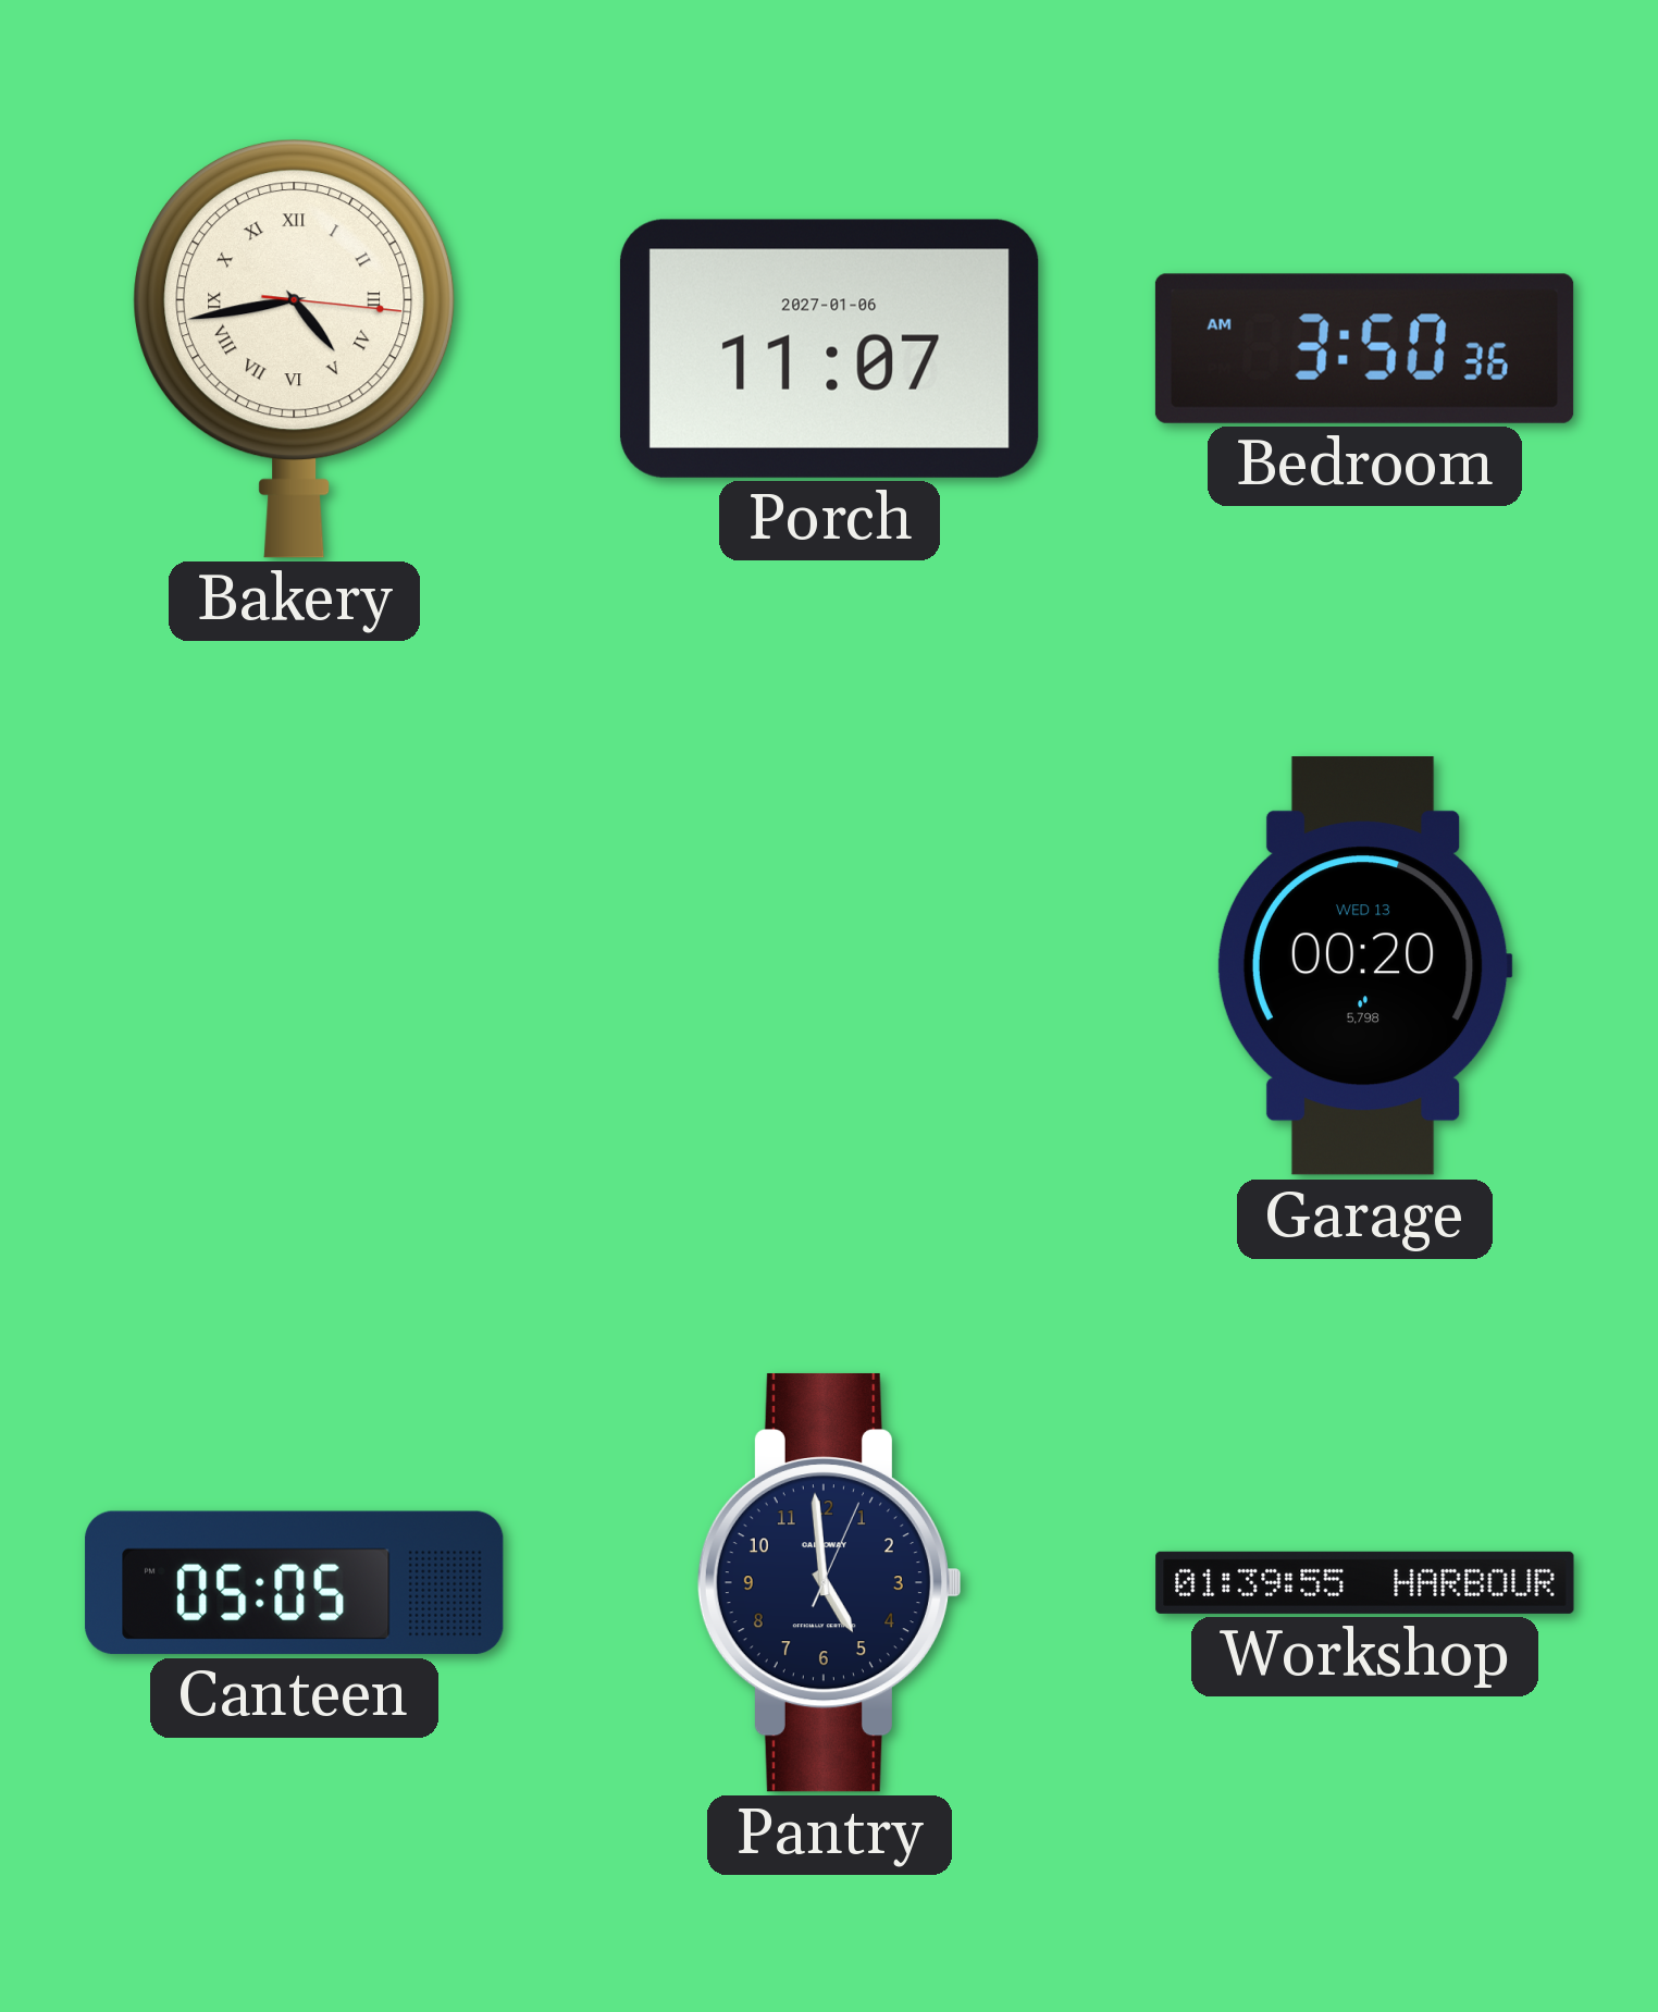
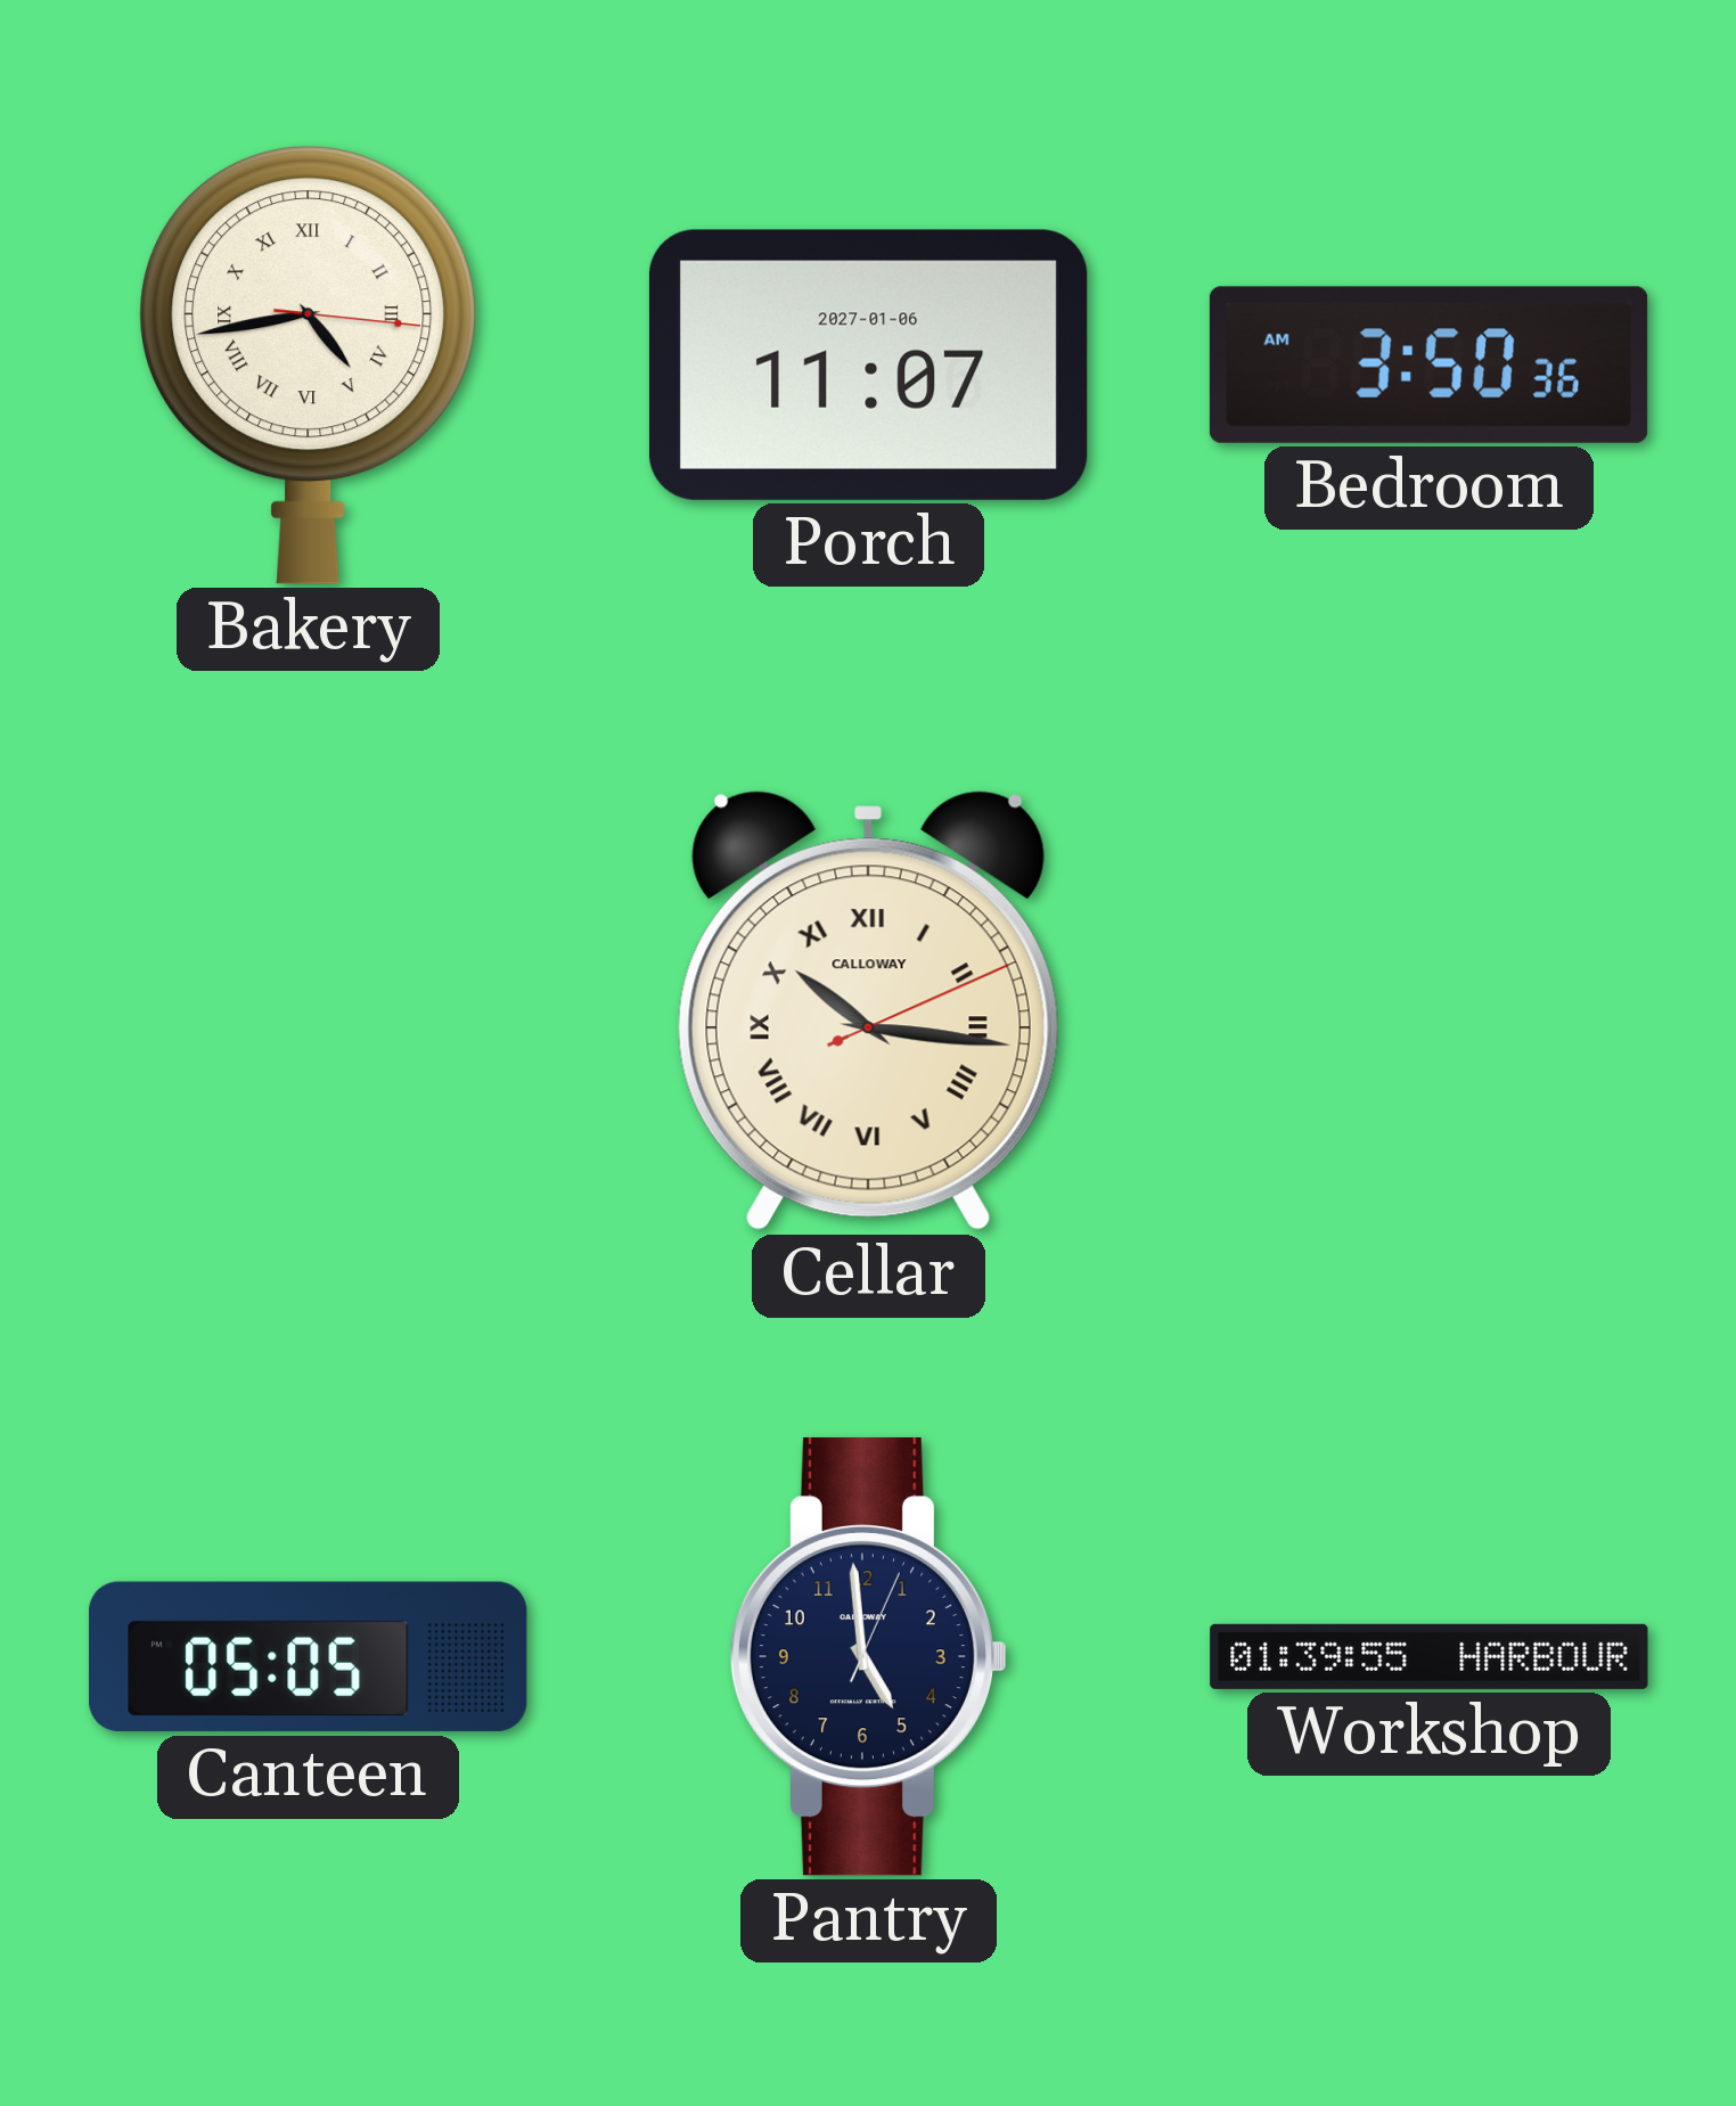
Cellar: none -> 10:16 (868, 1010)
Garage: 00:20 -> none (1364, 966)
